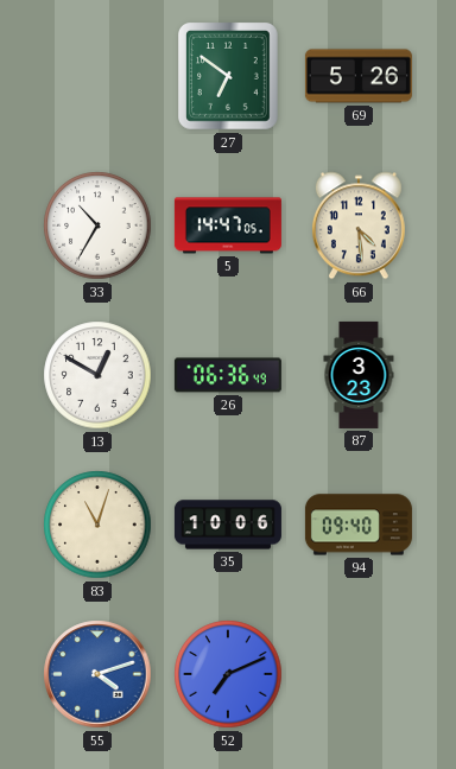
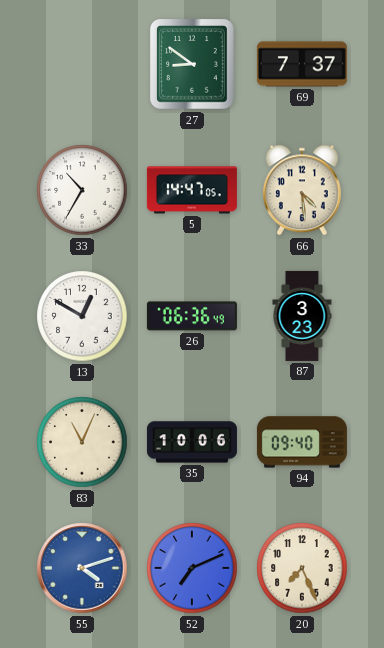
27: 6:51 -> 8:51 (193, 65)
69: 5:26 -> 7:37 (302, 64)
83: 11:03 -> 11:04 (82, 442)
20: none -> 7:26 (302, 568)
